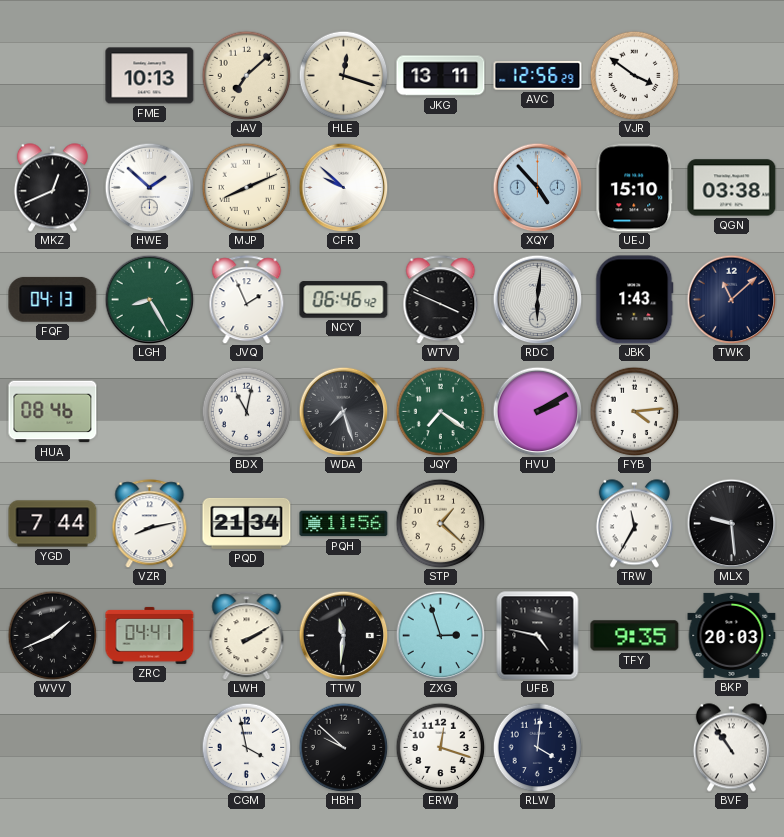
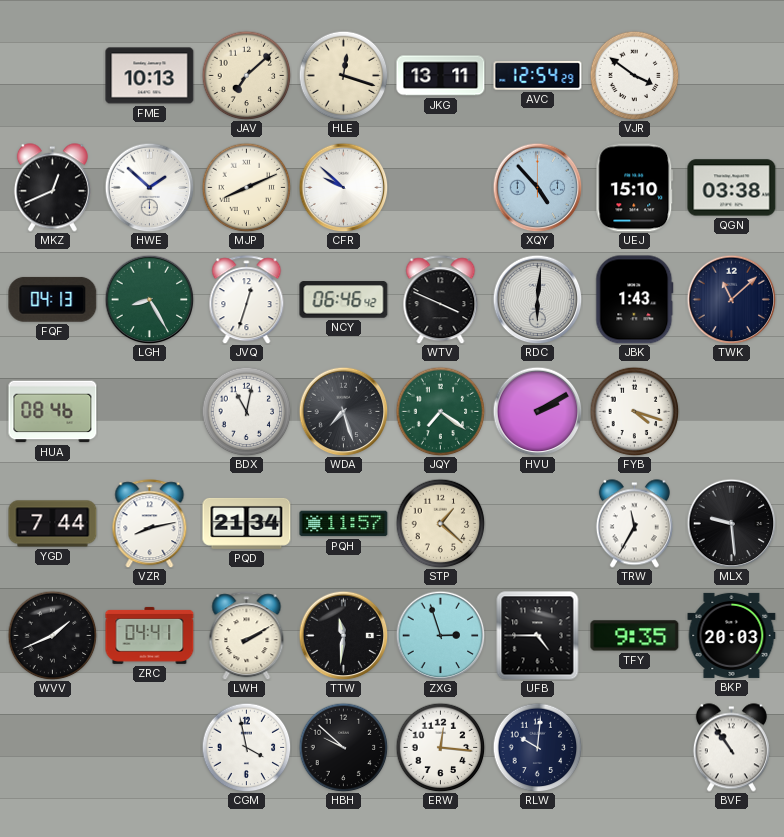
AVC: 12:56 -> 12:54 (538, 76)
JVQ: 1:56 -> 12:33 (247, 300)
FYB: 4:14 -> 4:18 (634, 411)
PQH: 11:56 -> 11:57 (344, 524)
UFB: 4:47 -> 4:45 (538, 636)
ERW: 12:18 -> 12:16 (440, 747)
RLW: 4:01 -> 10:01 (537, 747)
